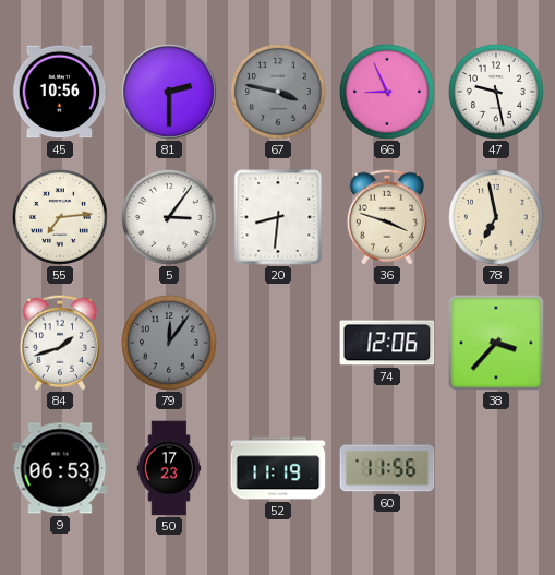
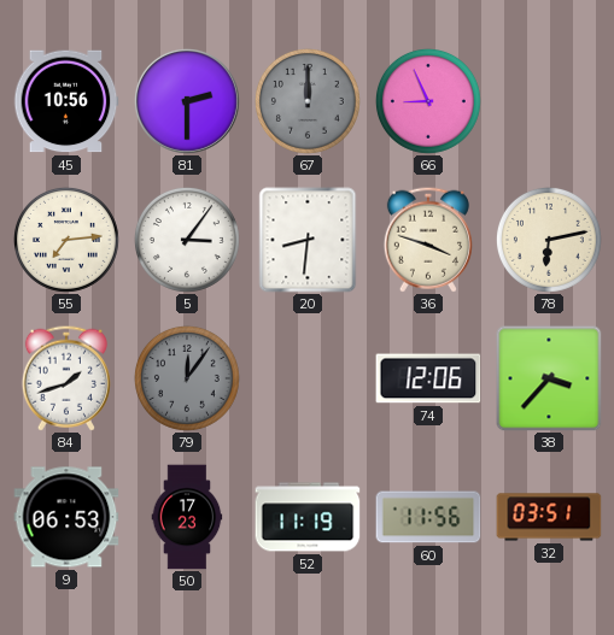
67: 3:47 -> 12:00 (308, 101)
47: 9:28 -> none (496, 92)
78: 6:58 -> 6:13 (549, 240)
32: none -> 03:51 (549, 517)
